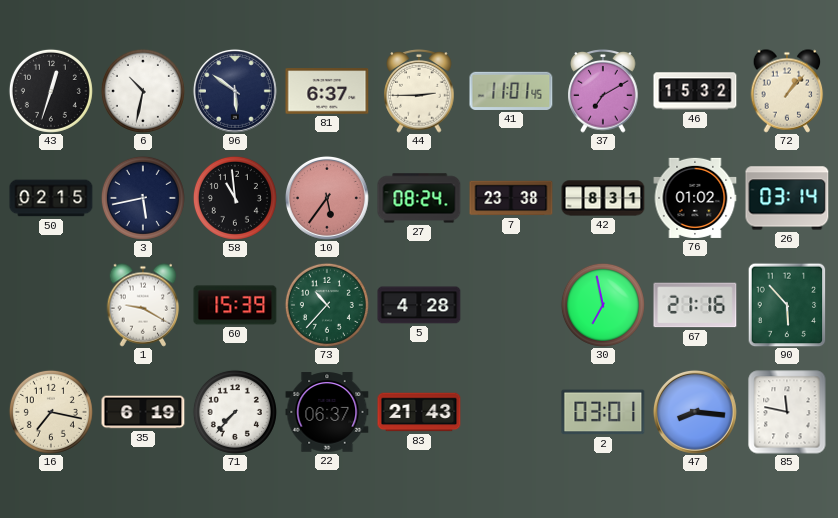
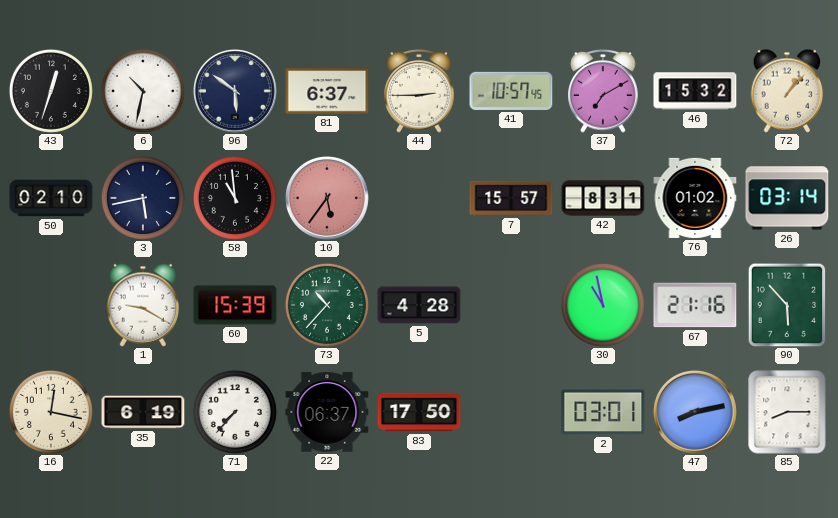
41: 11:01 -> 10:57 (511, 91)
50: 02:15 -> 02:10 (51, 198)
27: 08:24 -> none (419, 198)
7: 23:38 -> 15:57 (511, 198)
30: 6:58 -> 10:58 (603, 305)
16: 7:17 -> 12:17 (51, 412)
83: 21:43 -> 17:50 (419, 412)
47: 8:16 -> 8:13 (695, 412)
85: 11:47 -> 8:15 (787, 412)
